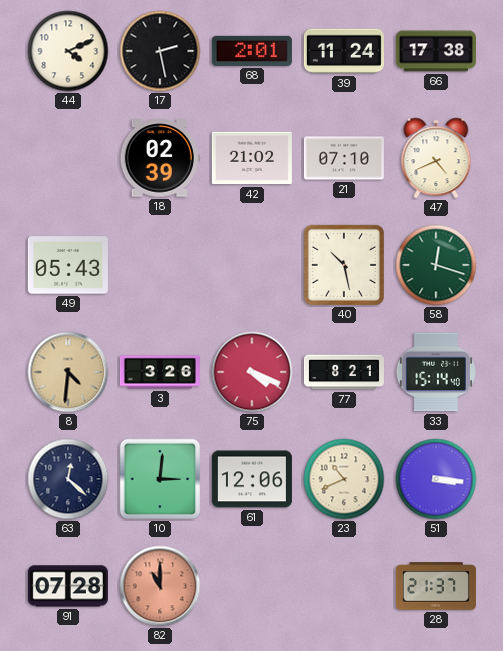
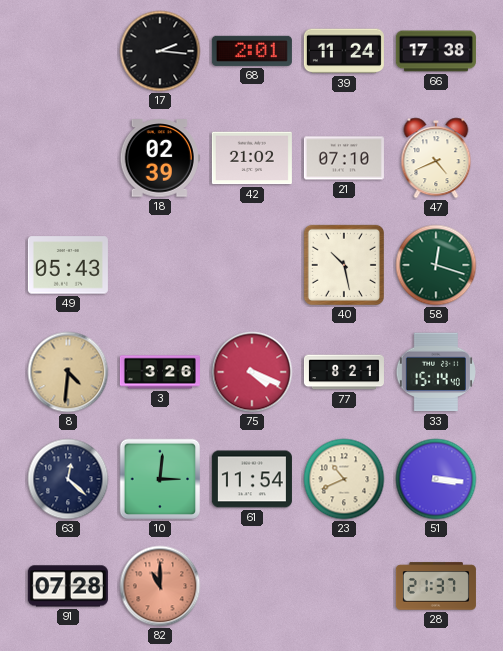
44: 4:11 -> none (68, 51)
17: 2:28 -> 2:16 (160, 51)
61: 12:06 -> 11:54 (252, 479)
